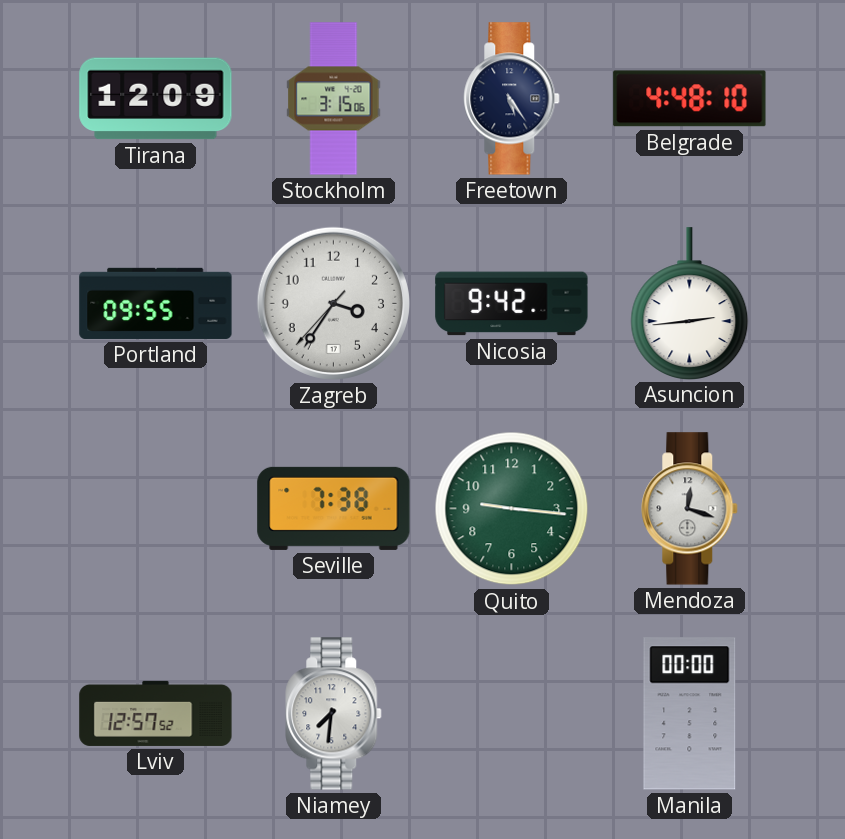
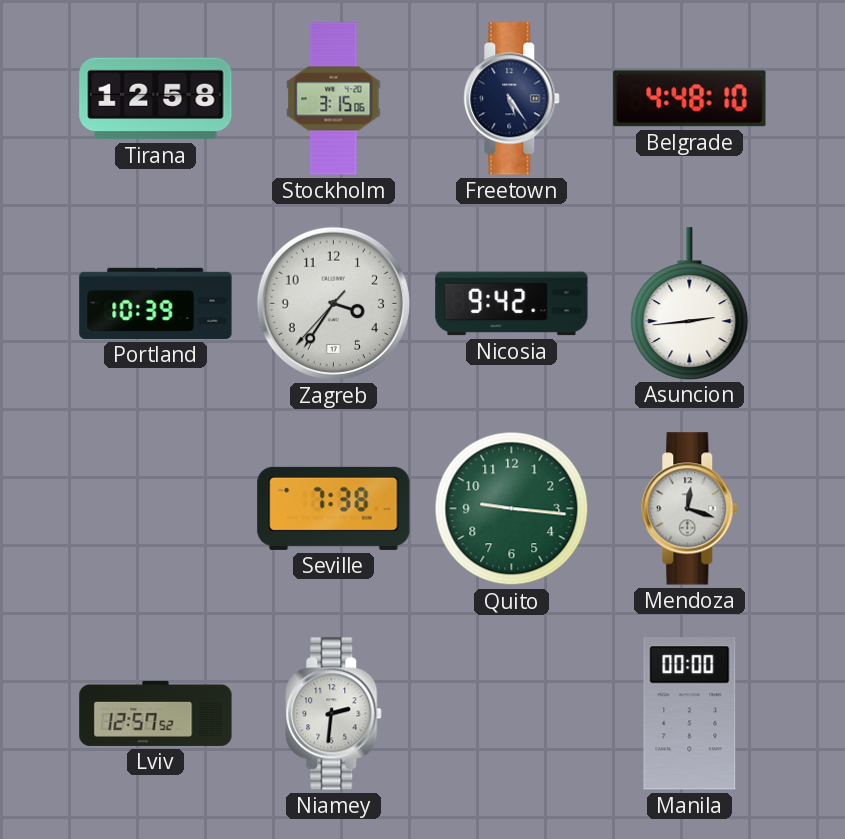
Tirana: 12:09 -> 12:58 (156, 99)
Portland: 09:55 -> 10:39 (156, 303)
Niamey: 7:31 -> 2:31 (334, 714)
